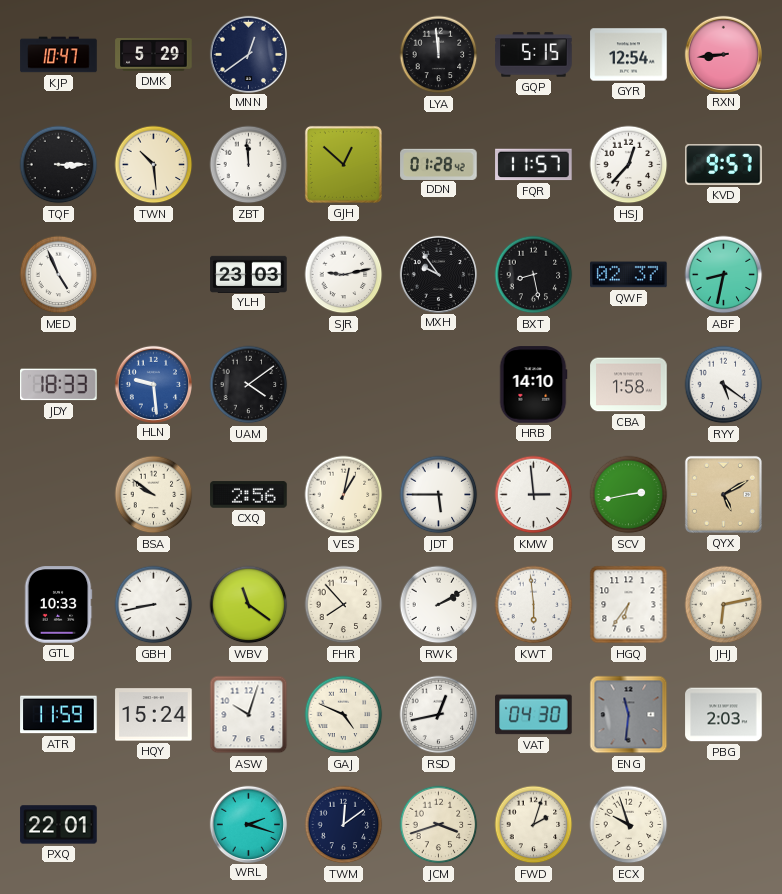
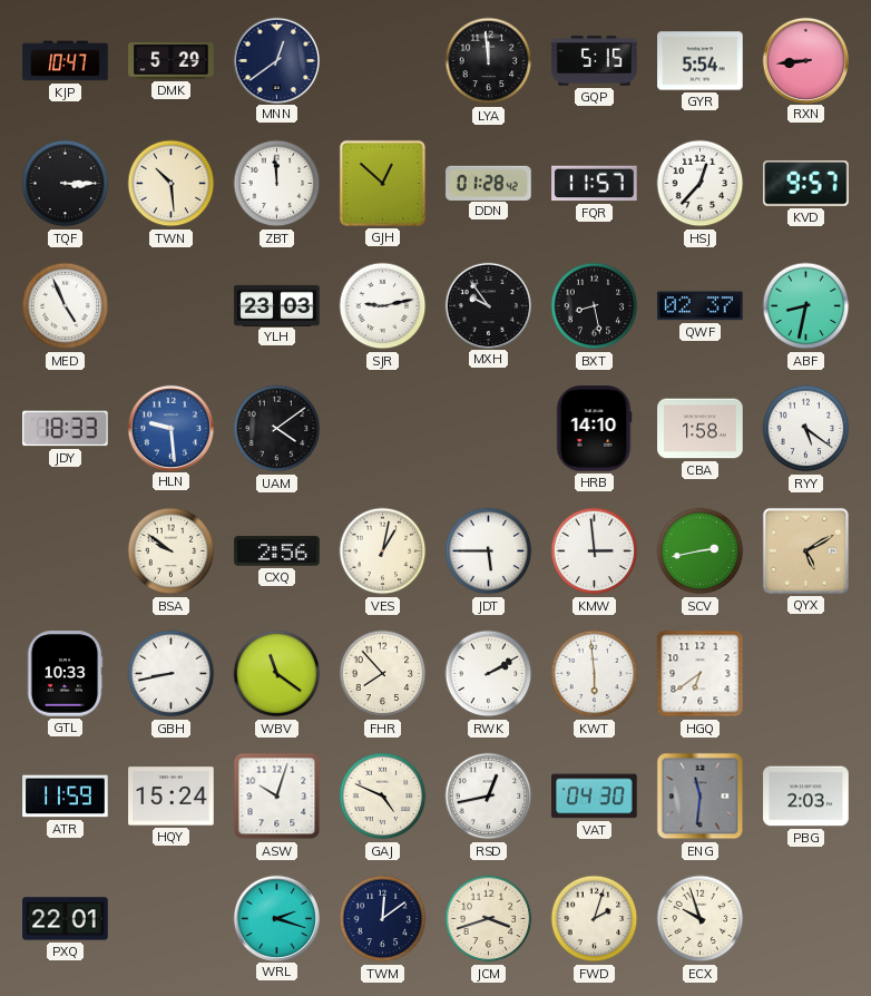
GYR: 12:54 -> 5:54 (701, 61)
HGQ: 6:36 -> 6:39 (701, 674)
JHJ: 6:13 -> none (724, 605)
